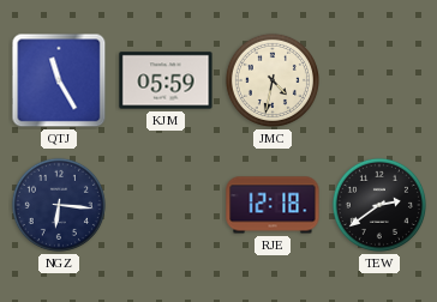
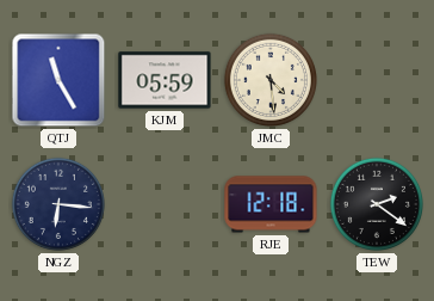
JMC: 4:32 -> 4:29 (271, 80)
TEW: 2:39 -> 2:21 (377, 204)
